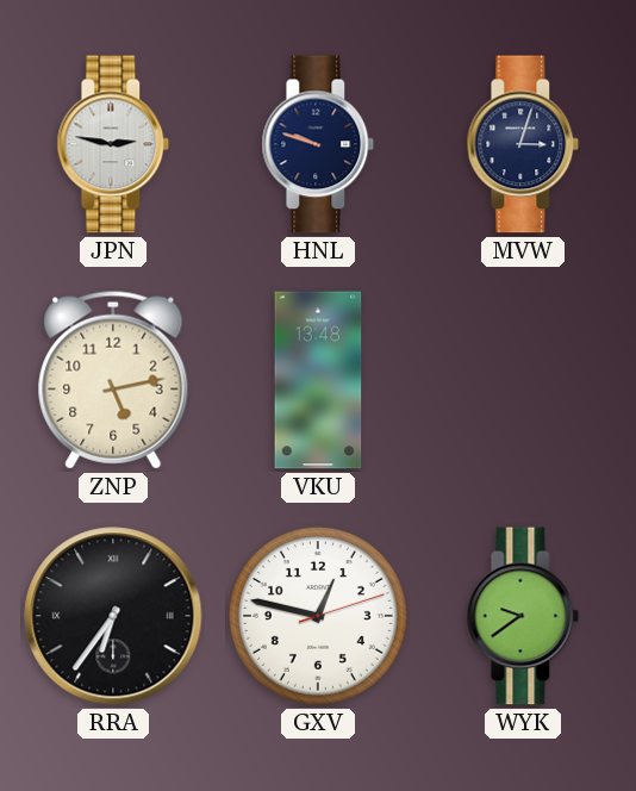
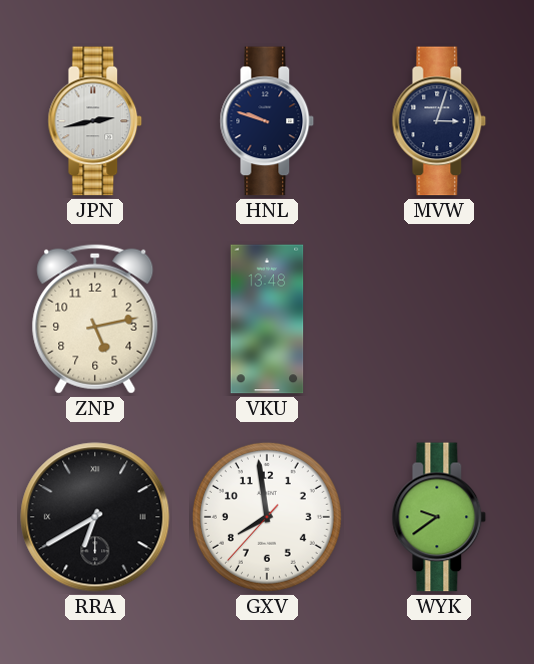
JPN: 2:47 -> 2:43 (95, 121)
RRA: 6:36 -> 6:40 (95, 517)
GXV: 12:47 -> 7:58 (267, 517)
